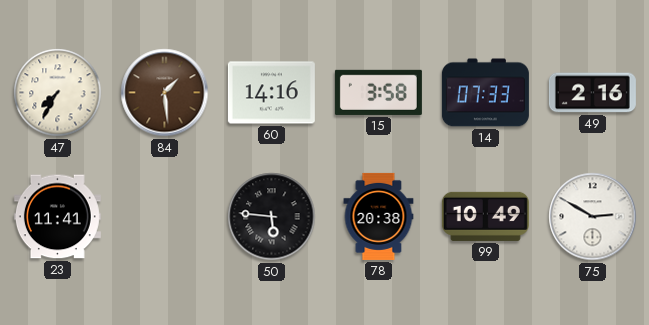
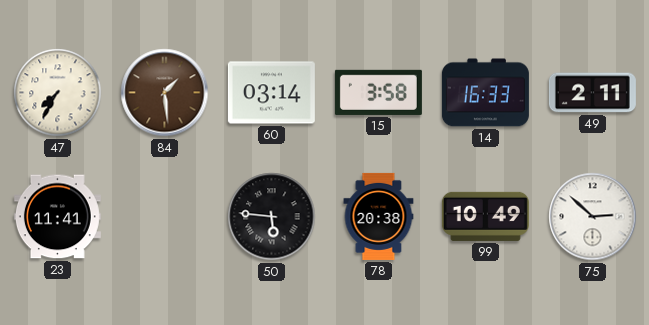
60: 14:16 -> 03:14 (271, 93)
14: 07:33 -> 16:33 (485, 93)
49: 2:16 -> 2:11 (592, 93)
75: 2:50 -> 2:52 (593, 217)
